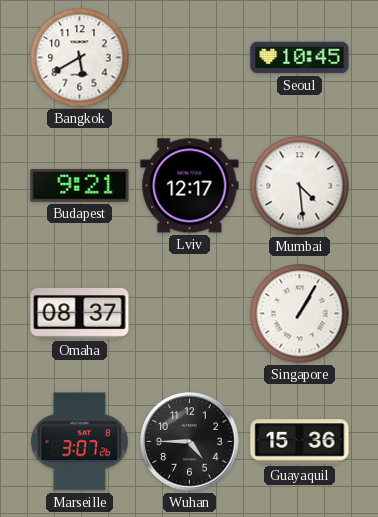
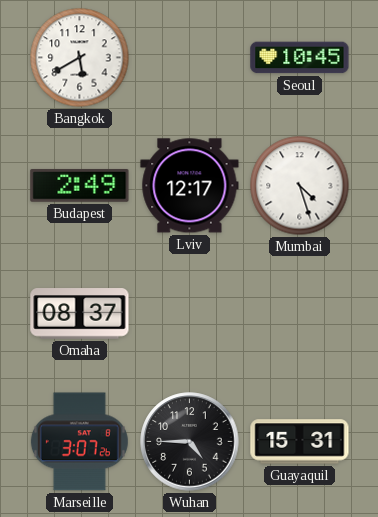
Budapest: 9:21 -> 2:49 (80, 186)
Mumbai: 4:29 -> 4:27 (300, 186)
Singapore: 1:05 -> none (300, 314)
Guayaquil: 15:36 -> 15:31 (300, 442)
